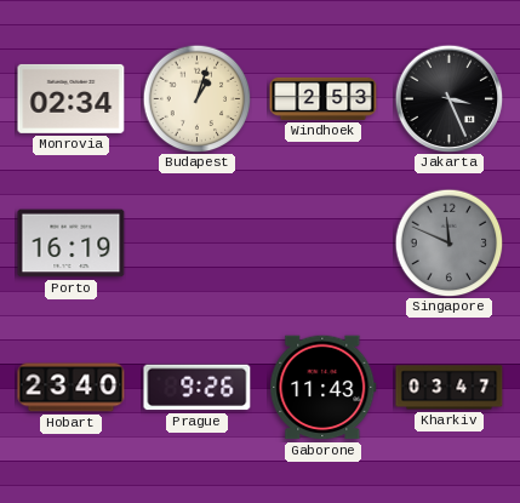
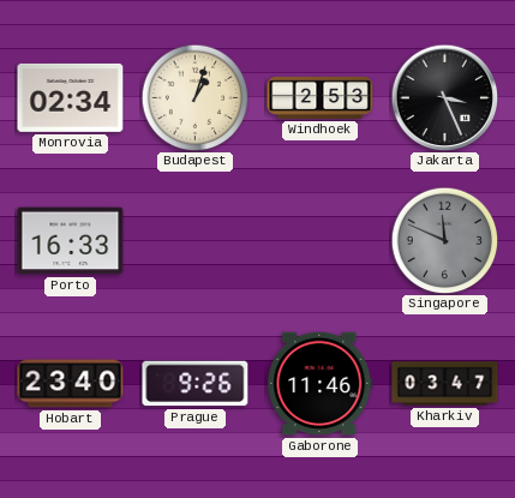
Porto: 16:19 -> 16:33 (71, 241)
Gaborone: 11:43 -> 11:46 (321, 384)
